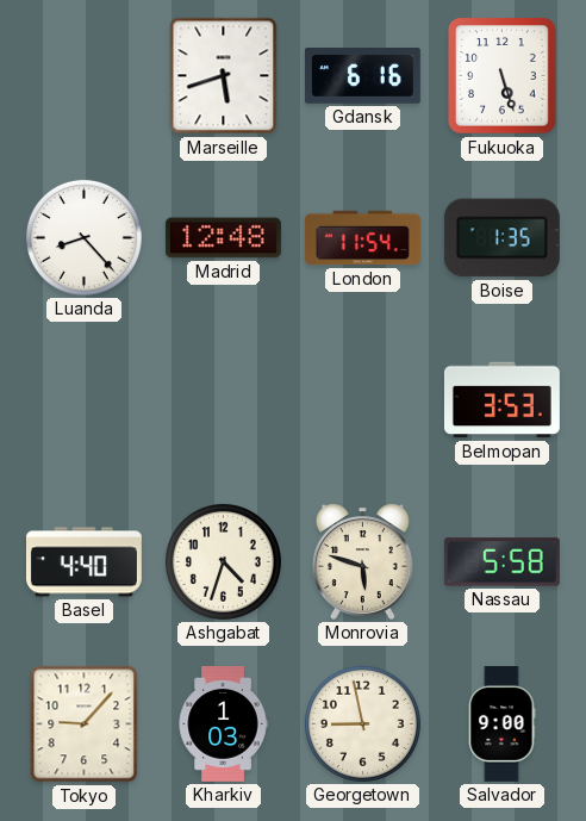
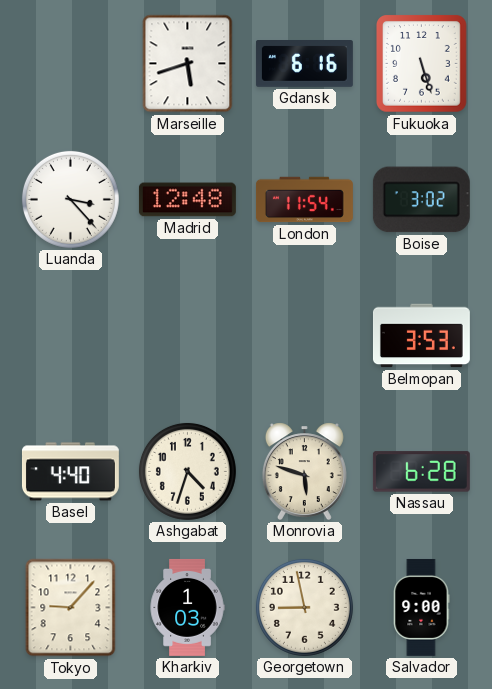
Luanda: 8:23 -> 3:23 (70, 199)
Boise: 1:35 -> 3:02 (421, 200)
Nassau: 5:58 -> 6:28 (421, 472)
